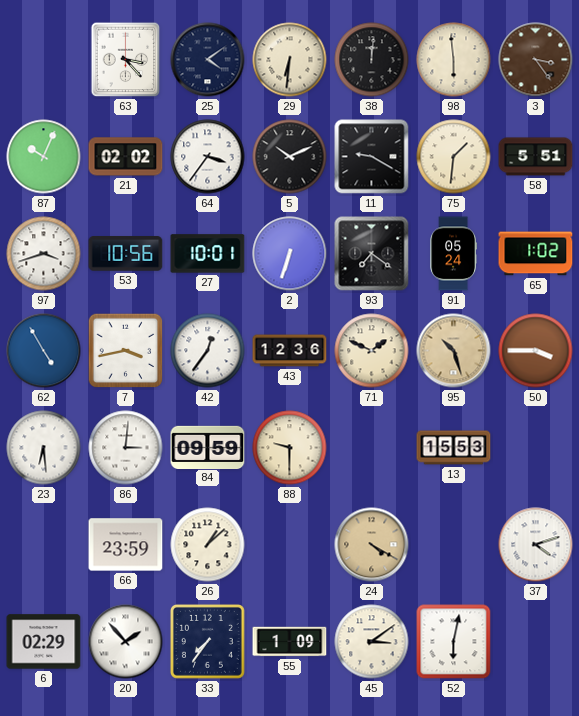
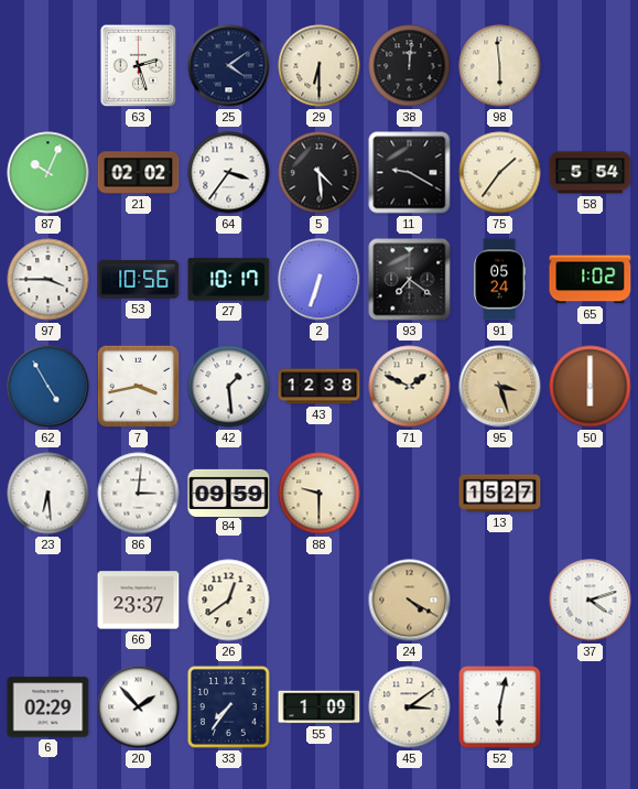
63: 3:23 -> 2:27 (139, 66)
29: 6:31 -> 6:30 (320, 66)
3: 3:24 -> none (536, 60)
5: 10:11 -> 4:29 (320, 173)
75: 1:31 -> 1:36 (500, 173)
58: 5:51 -> 5:54 (591, 173)
97: 3:42 -> 3:45 (48, 280)
27: 10:01 -> 10:17 (229, 280)
42: 12:36 -> 1:29 (229, 387)
43: 12:36 -> 12:38 (320, 387)
95: 10:27 -> 3:27 (500, 387)
50: 3:45 -> 6:00 (591, 387)
13: 15:53 -> 15:27 (500, 494)
66: 23:59 -> 23:37 (139, 601)
26: 1:08 -> 12:39 (229, 601)
